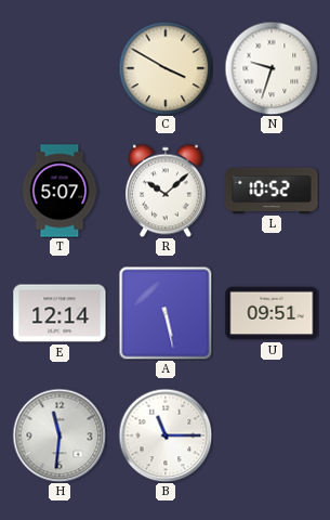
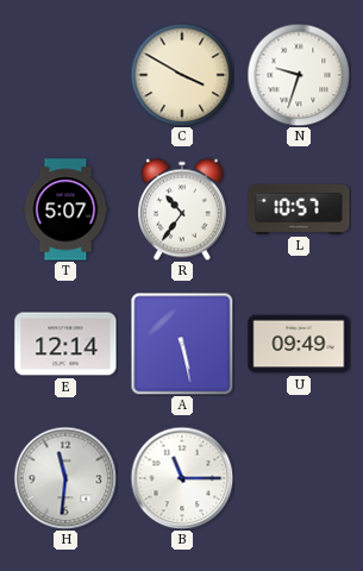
R: 10:08 -> 10:36 (183, 209)
L: 10:52 -> 10:57 (299, 209)
U: 09:51 -> 09:49 (299, 344)
